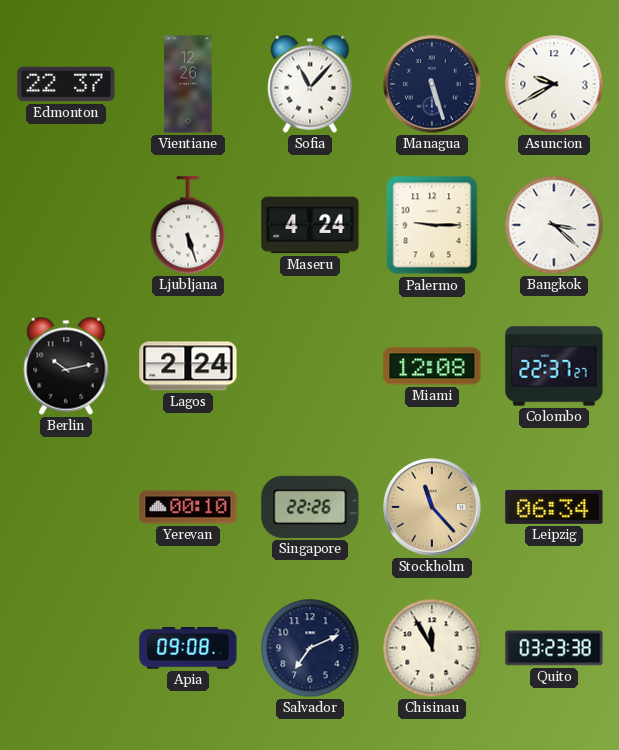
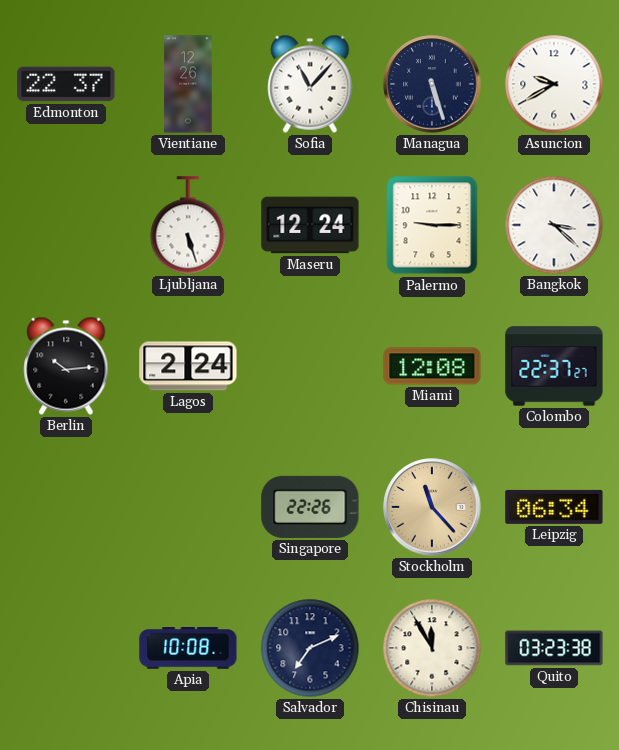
Maseru: 4:24 -> 12:24 (310, 225)
Berlin: 10:13 -> 10:14 (66, 366)
Yerevan: 00:10 -> none (188, 507)
Apia: 09:08 -> 10:08 (188, 648)
